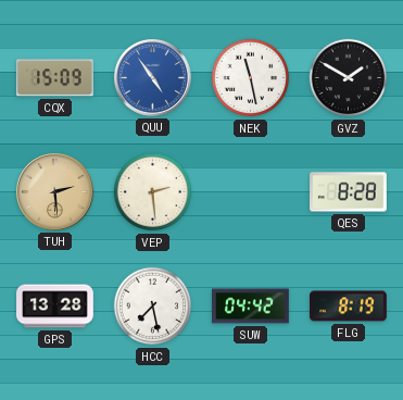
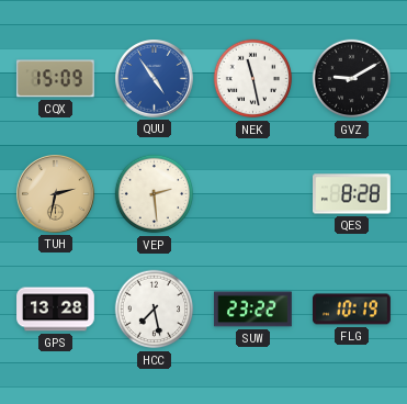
GVZ: 1:50 -> 9:10 (352, 79)
TUH: 2:29 -> 2:32 (56, 194)
SUW: 04:42 -> 23:22 (253, 310)
FLG: 8:19 -> 10:19 (352, 310)
